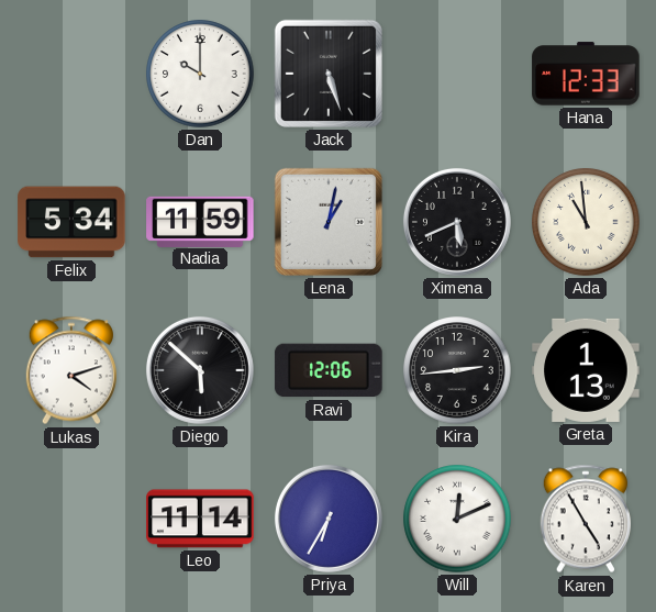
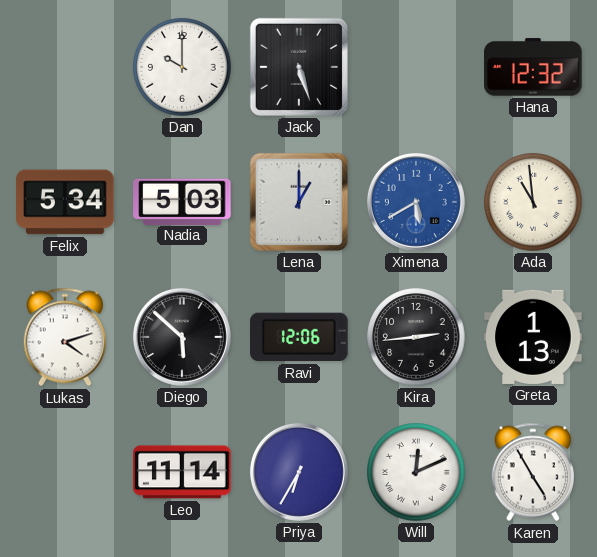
Hana: 12:33 -> 12:32 (533, 67)
Nadia: 11:59 -> 5:03 (182, 201)
Lena: 1:02 -> 1:00 (299, 202)
Ximena: 5:41 -> 5:40 (416, 202)
Ximena dial: black -> blue (416, 202)
